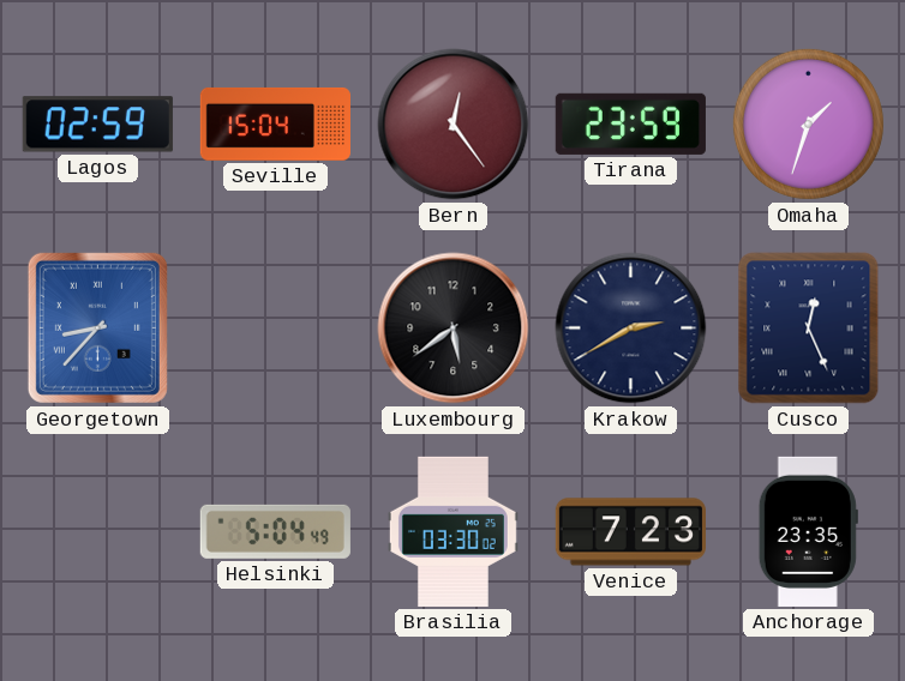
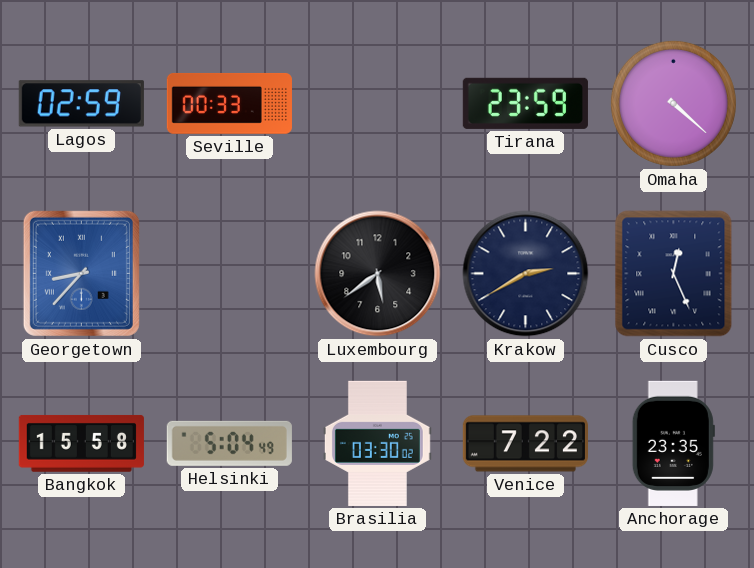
Seville: 15:04 -> 00:33 (229, 103)
Bern: 12:24 -> none (454, 125)
Omaha: 1:33 -> 4:22 (673, 103)
Bangkok: none -> 15:58 (81, 443)
Venice: 7:23 -> 7:22 (525, 444)
